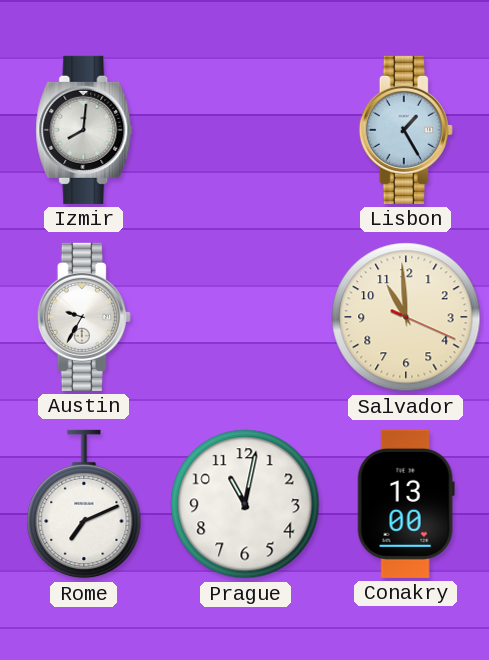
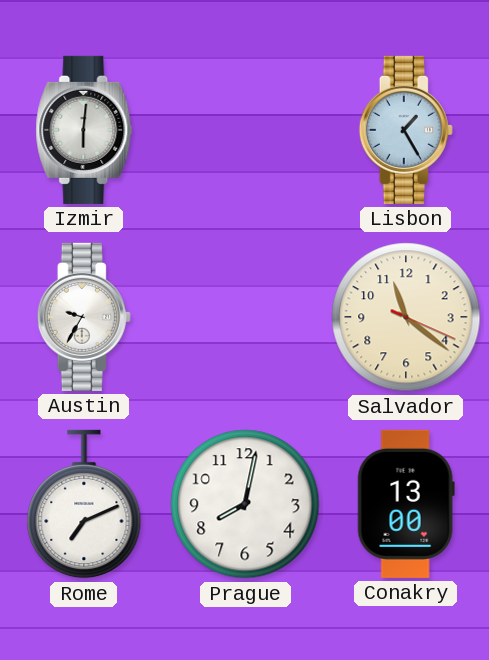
Izmir: 8:01 -> 6:01 (84, 130)
Salvador: 10:59 -> 11:21 (406, 317)
Prague: 11:02 -> 8:02 (245, 504)
